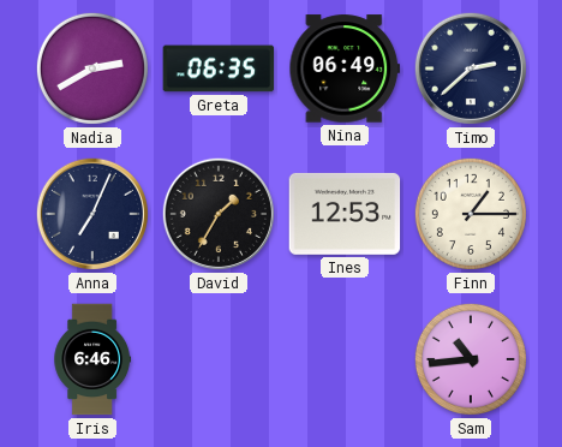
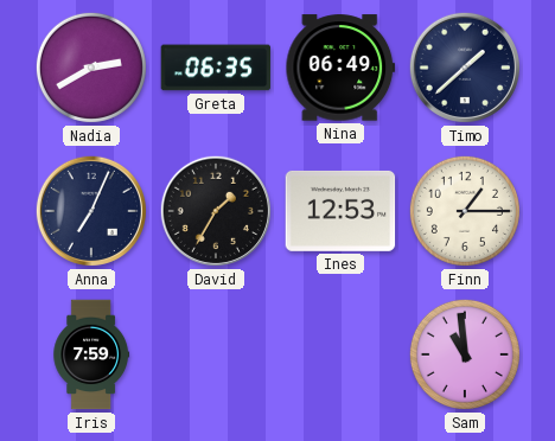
Timo: 2:38 -> 1:38 (465, 68)
Iris: 6:46 -> 7:59 (91, 354)
Sam: 10:44 -> 10:59 (465, 354)
